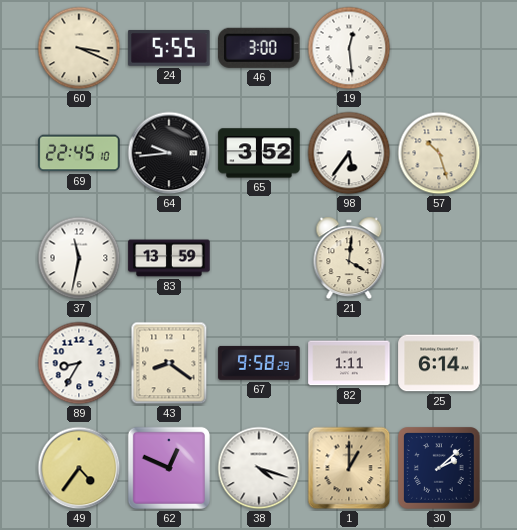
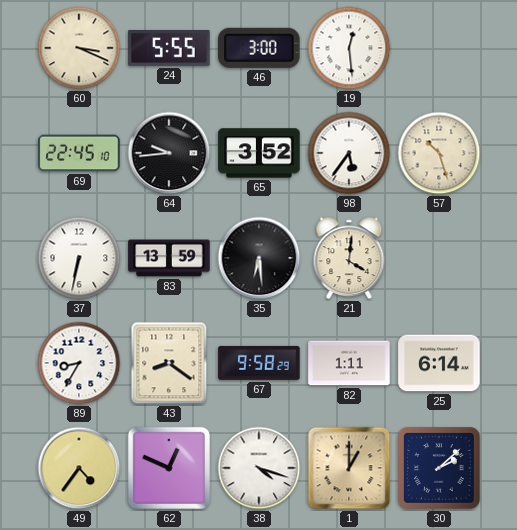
37: 11:32 -> 6:32 (79, 258)
35: none -> 6:29 (259, 258)
